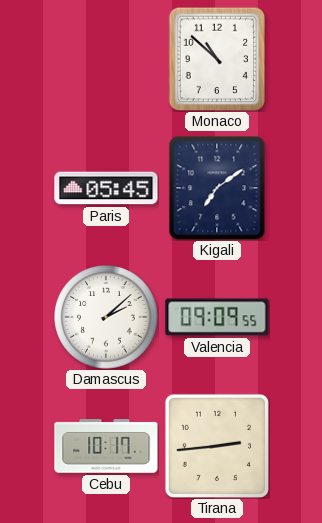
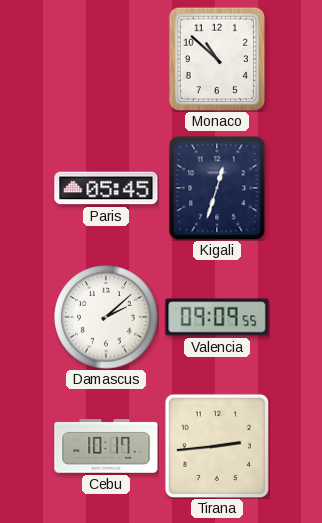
Kigali: 7:09 -> 12:33 (217, 188)
